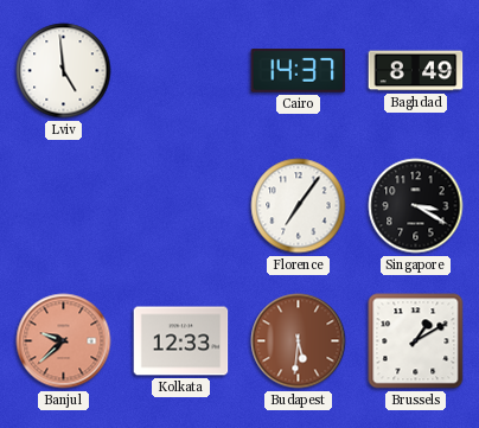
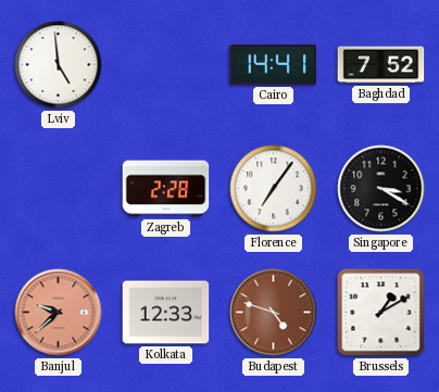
Cairo: 14:37 -> 14:41 (274, 65)
Baghdad: 8:49 -> 7:52 (381, 65)
Zagreb: none -> 2:28 (166, 189)
Budapest: 5:31 -> 4:48 (274, 313)
